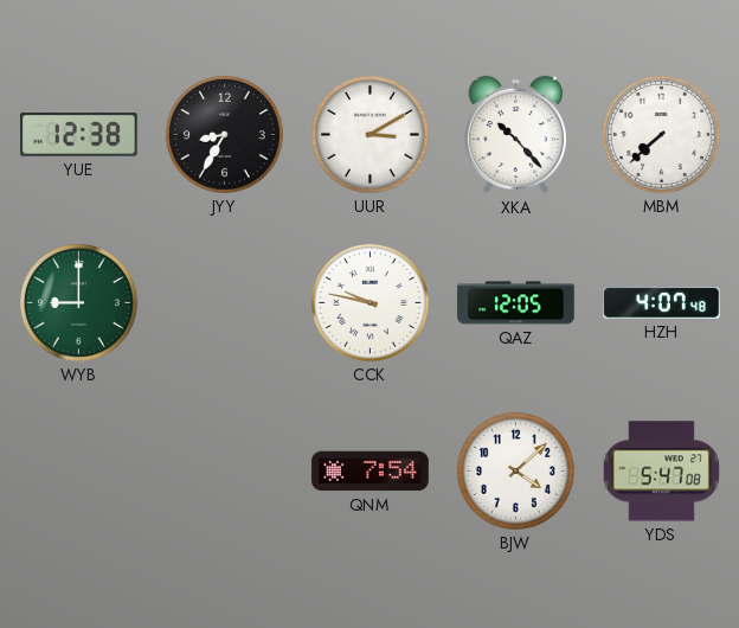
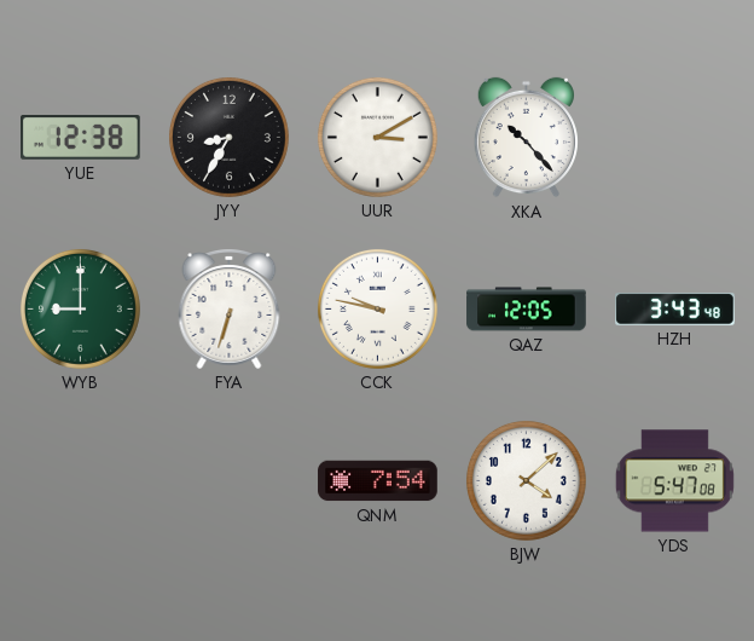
MBM: 7:38 -> none (661, 134)
FYA: none -> 6:33 (230, 308)
HZH: 4:07 -> 3:43 (675, 310)
